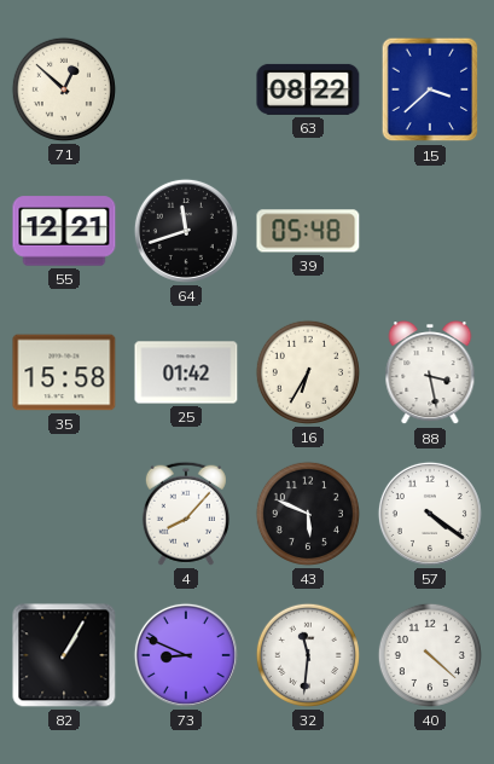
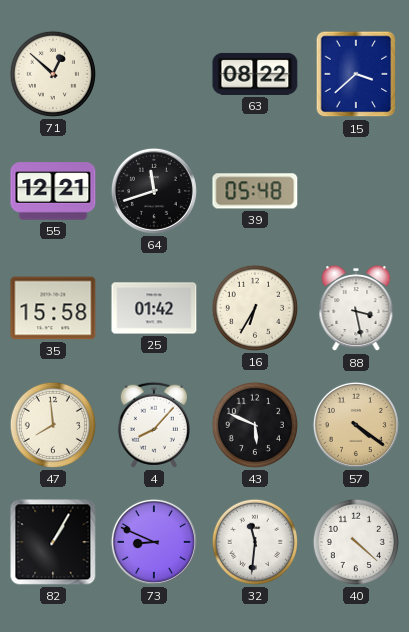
47: none -> 7:59 (53, 425)
57 dial: white -> champagne (356, 425)
